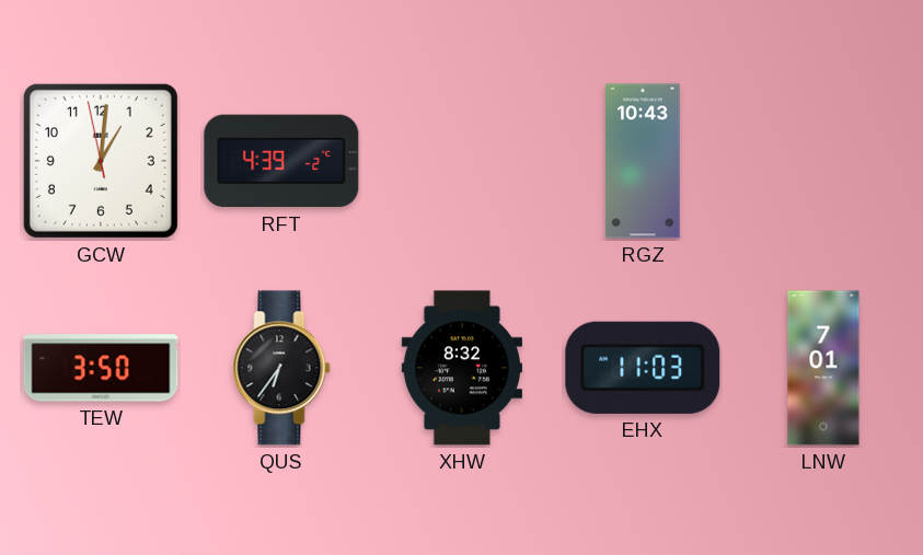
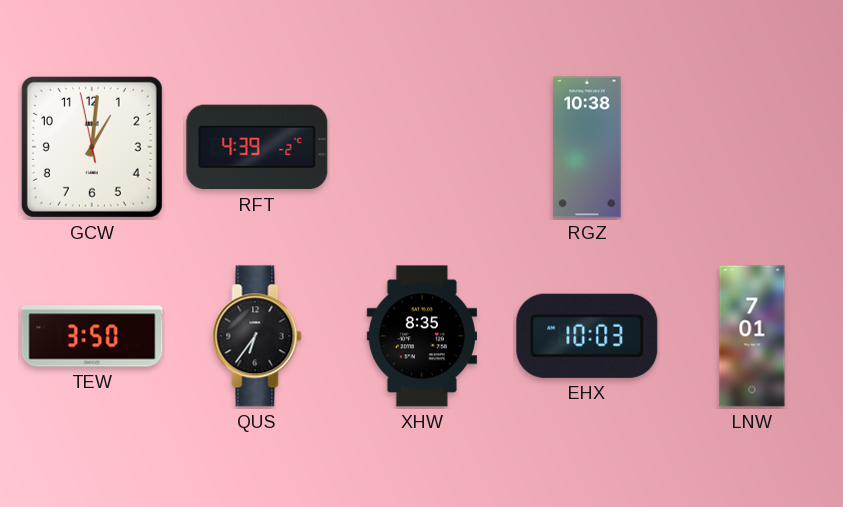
RGZ: 10:43 -> 10:38 (587, 147)
XHW: 8:32 -> 8:35 (422, 336)
EHX: 11:03 -> 10:03 (587, 336)
